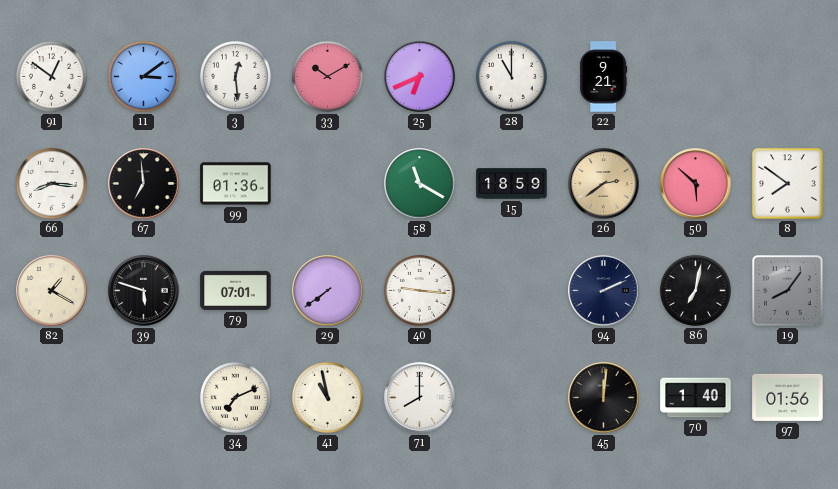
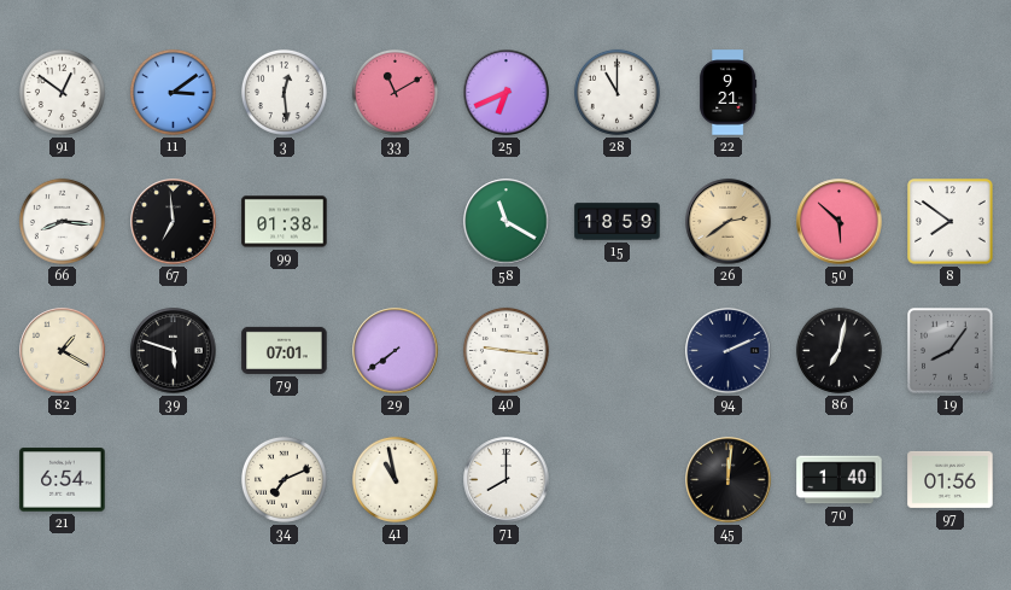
33: 10:10 -> 11:10 (395, 92)
99: 01:36 -> 01:38 (285, 222)
21: none -> 6:54 (63, 480)
